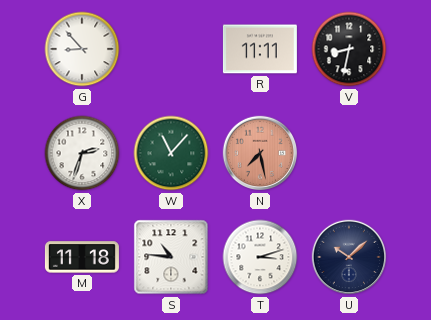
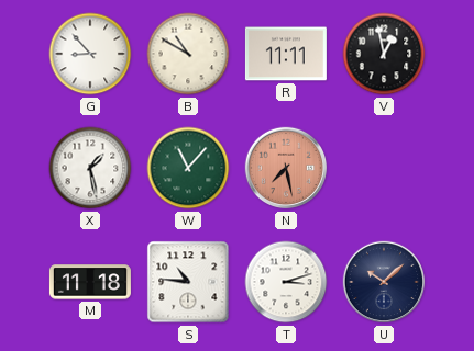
B: none -> 10:50 (188, 54)
V: 8:32 -> 12:58 (384, 54)
X: 2:33 -> 1:28 (90, 168)
